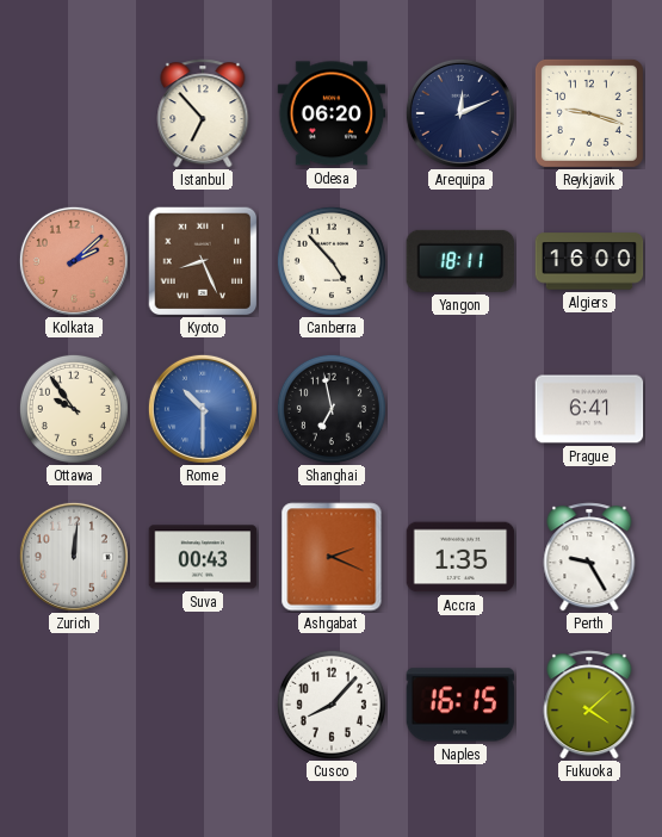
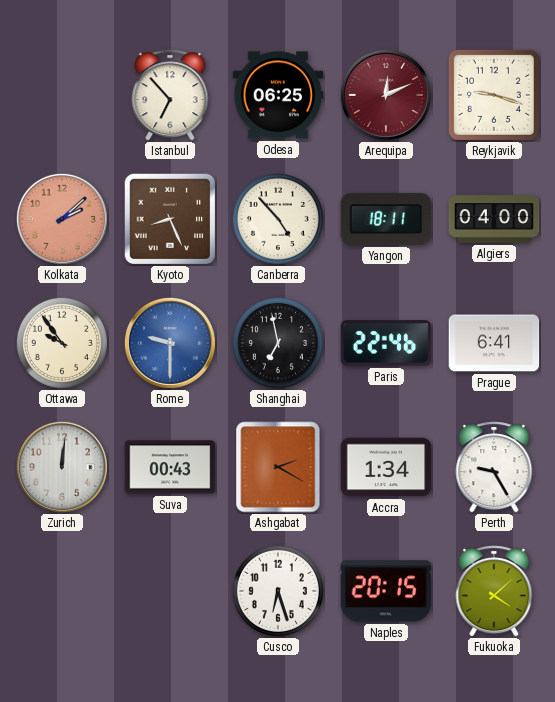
Odesa: 06:20 -> 06:25 (278, 95)
Arequipa dial: navy -> burgundy (386, 95)
Algiers: 16:00 -> 04:00 (494, 219)
Rome: 10:30 -> 9:30 (170, 343)
Paris: none -> 22:46 (386, 343)
Ashgabat: 2:19 -> 2:20 (278, 467)
Accra: 1:35 -> 1:34 (386, 467)
Cusco: 8:07 -> 6:27 (278, 591)
Naples: 16:15 -> 20:15 (386, 591)
